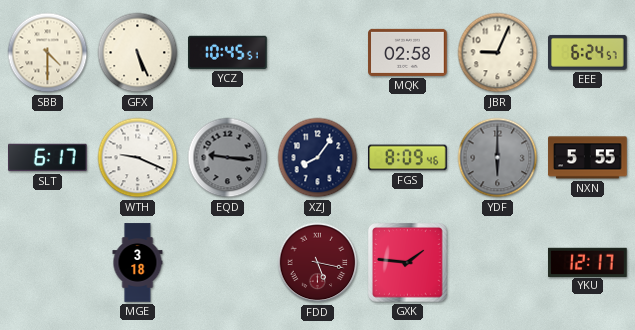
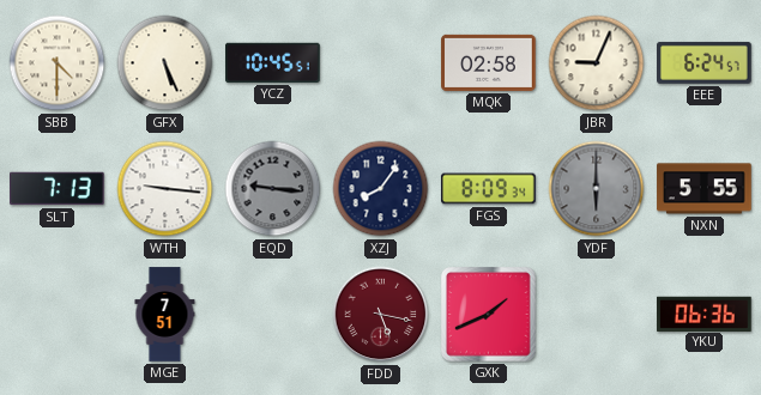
SLT: 6:17 -> 7:13 (58, 189)
WTH: 9:19 -> 9:16 (165, 189)
FGS: 8:09:46 -> 8:09:34 (489, 189)
MGE: 3:18 -> 7:51 (165, 315)
GXK: 1:46 -> 1:41 (489, 315)
YKU: 12:17 -> 06:36 (705, 314)
